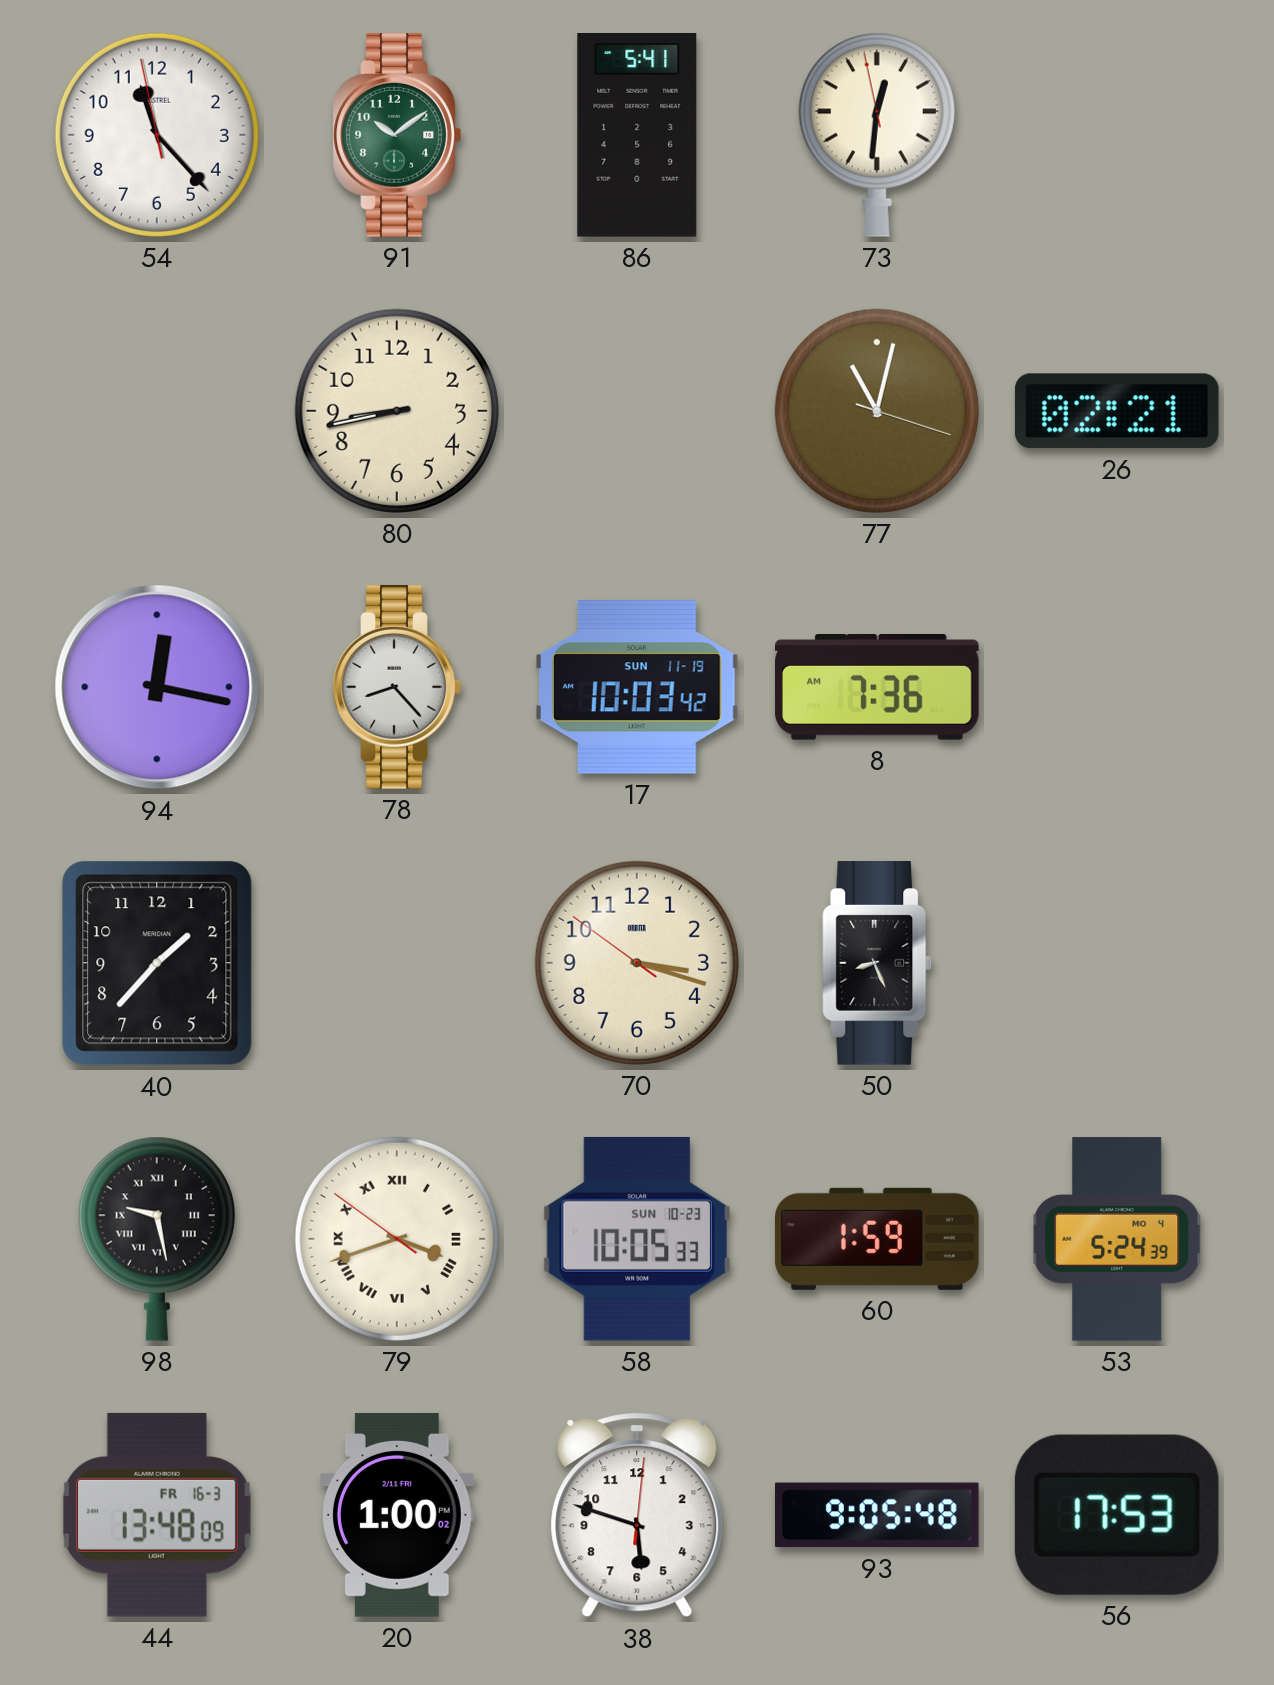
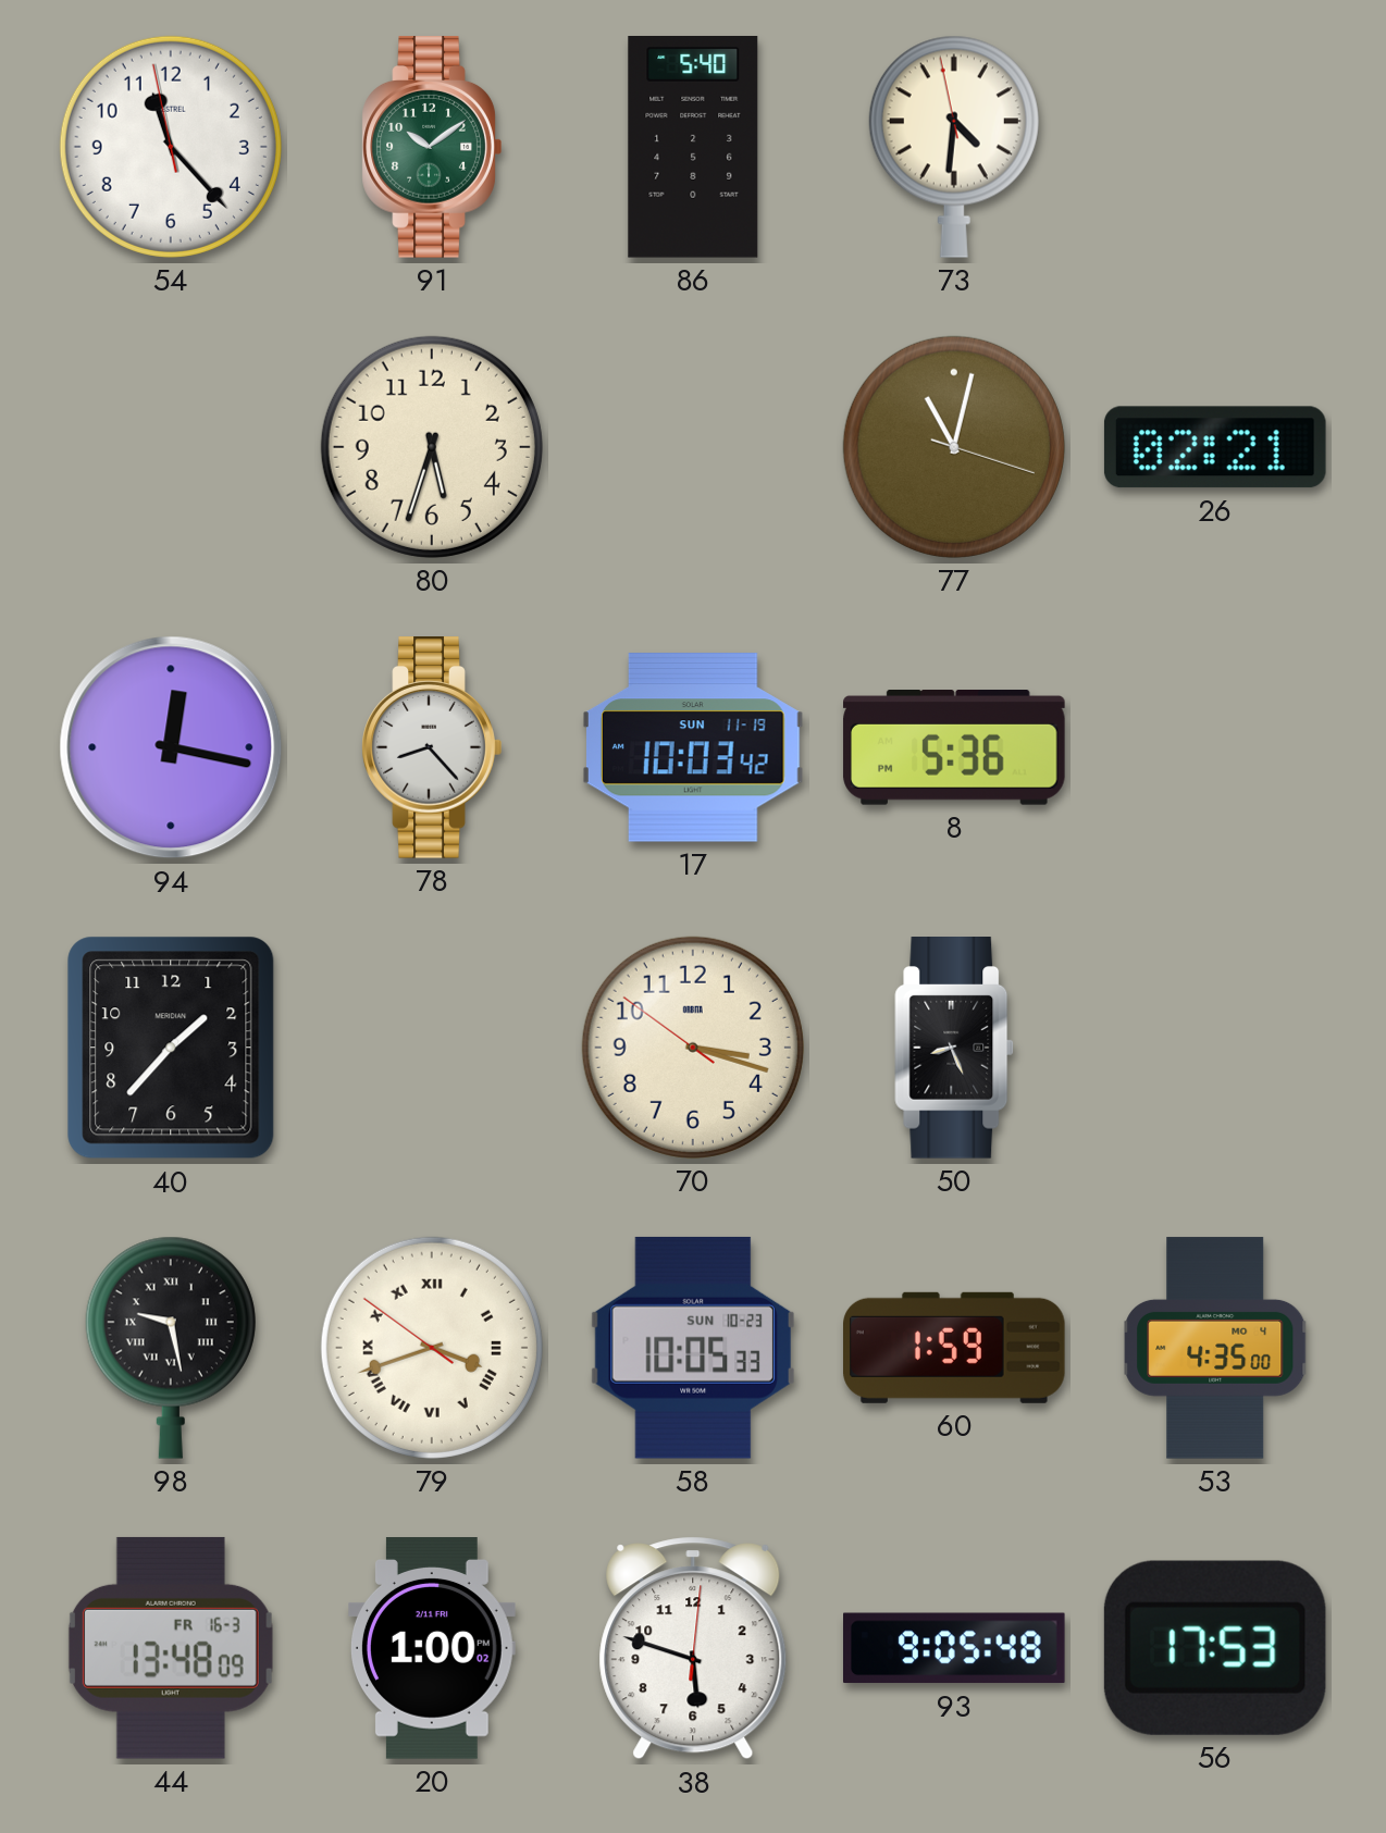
86: 5:41 -> 5:40 (693, 148)
73: 12:30 -> 4:30 (954, 147)
80: 8:43 -> 5:33 (432, 447)
8: 7:36 -> 5:36 (954, 748)
53: 5:24 -> 4:35 (1215, 1348)
